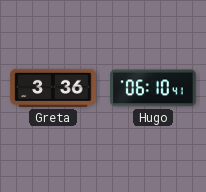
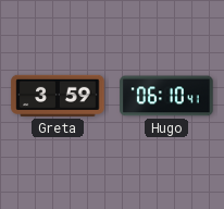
Greta: 3:36 -> 3:59 (58, 96)
